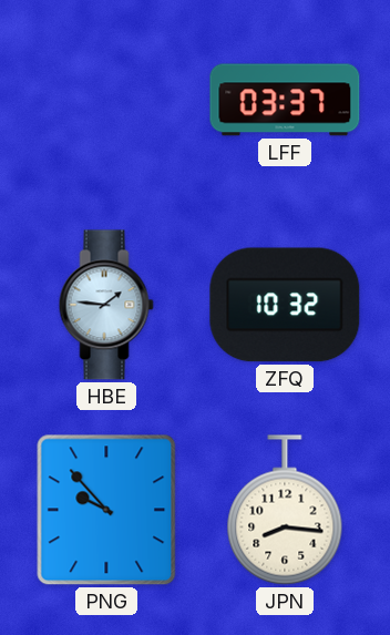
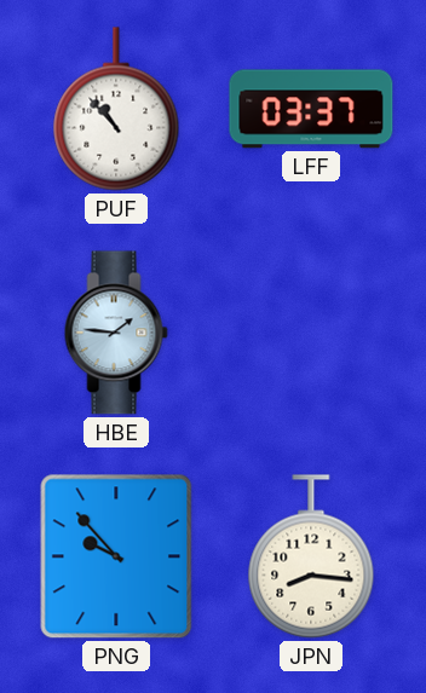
PUF: none -> 10:53 (116, 109)
ZFQ: 10:32 -> none (285, 305)
